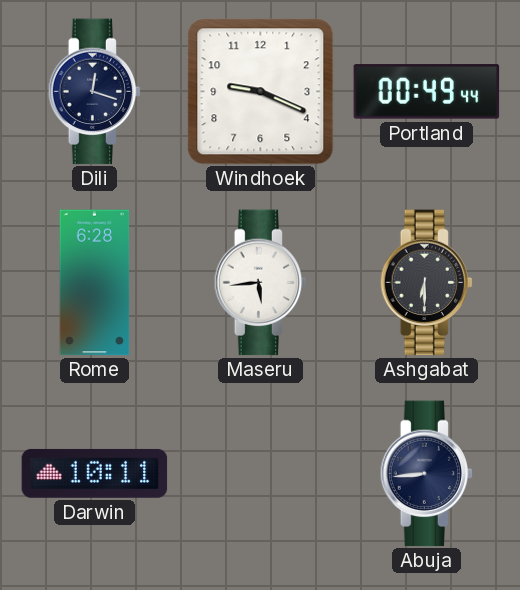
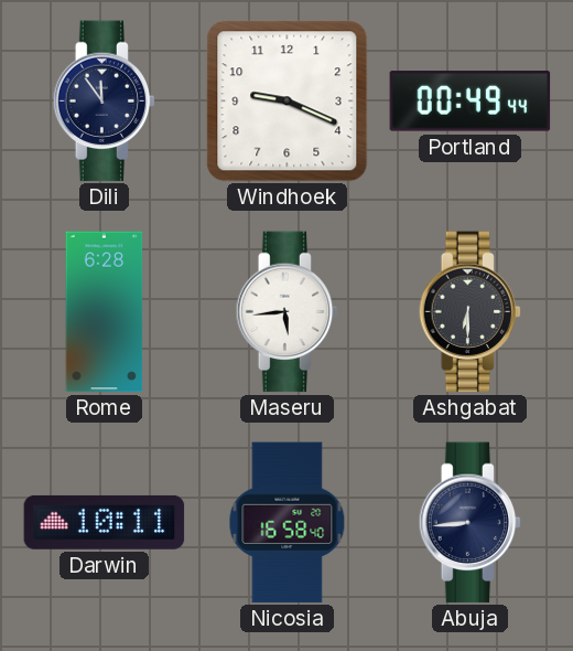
Dili: 12:18 -> 11:54 (105, 102)
Nicosia: none -> 16:58 (288, 523)
